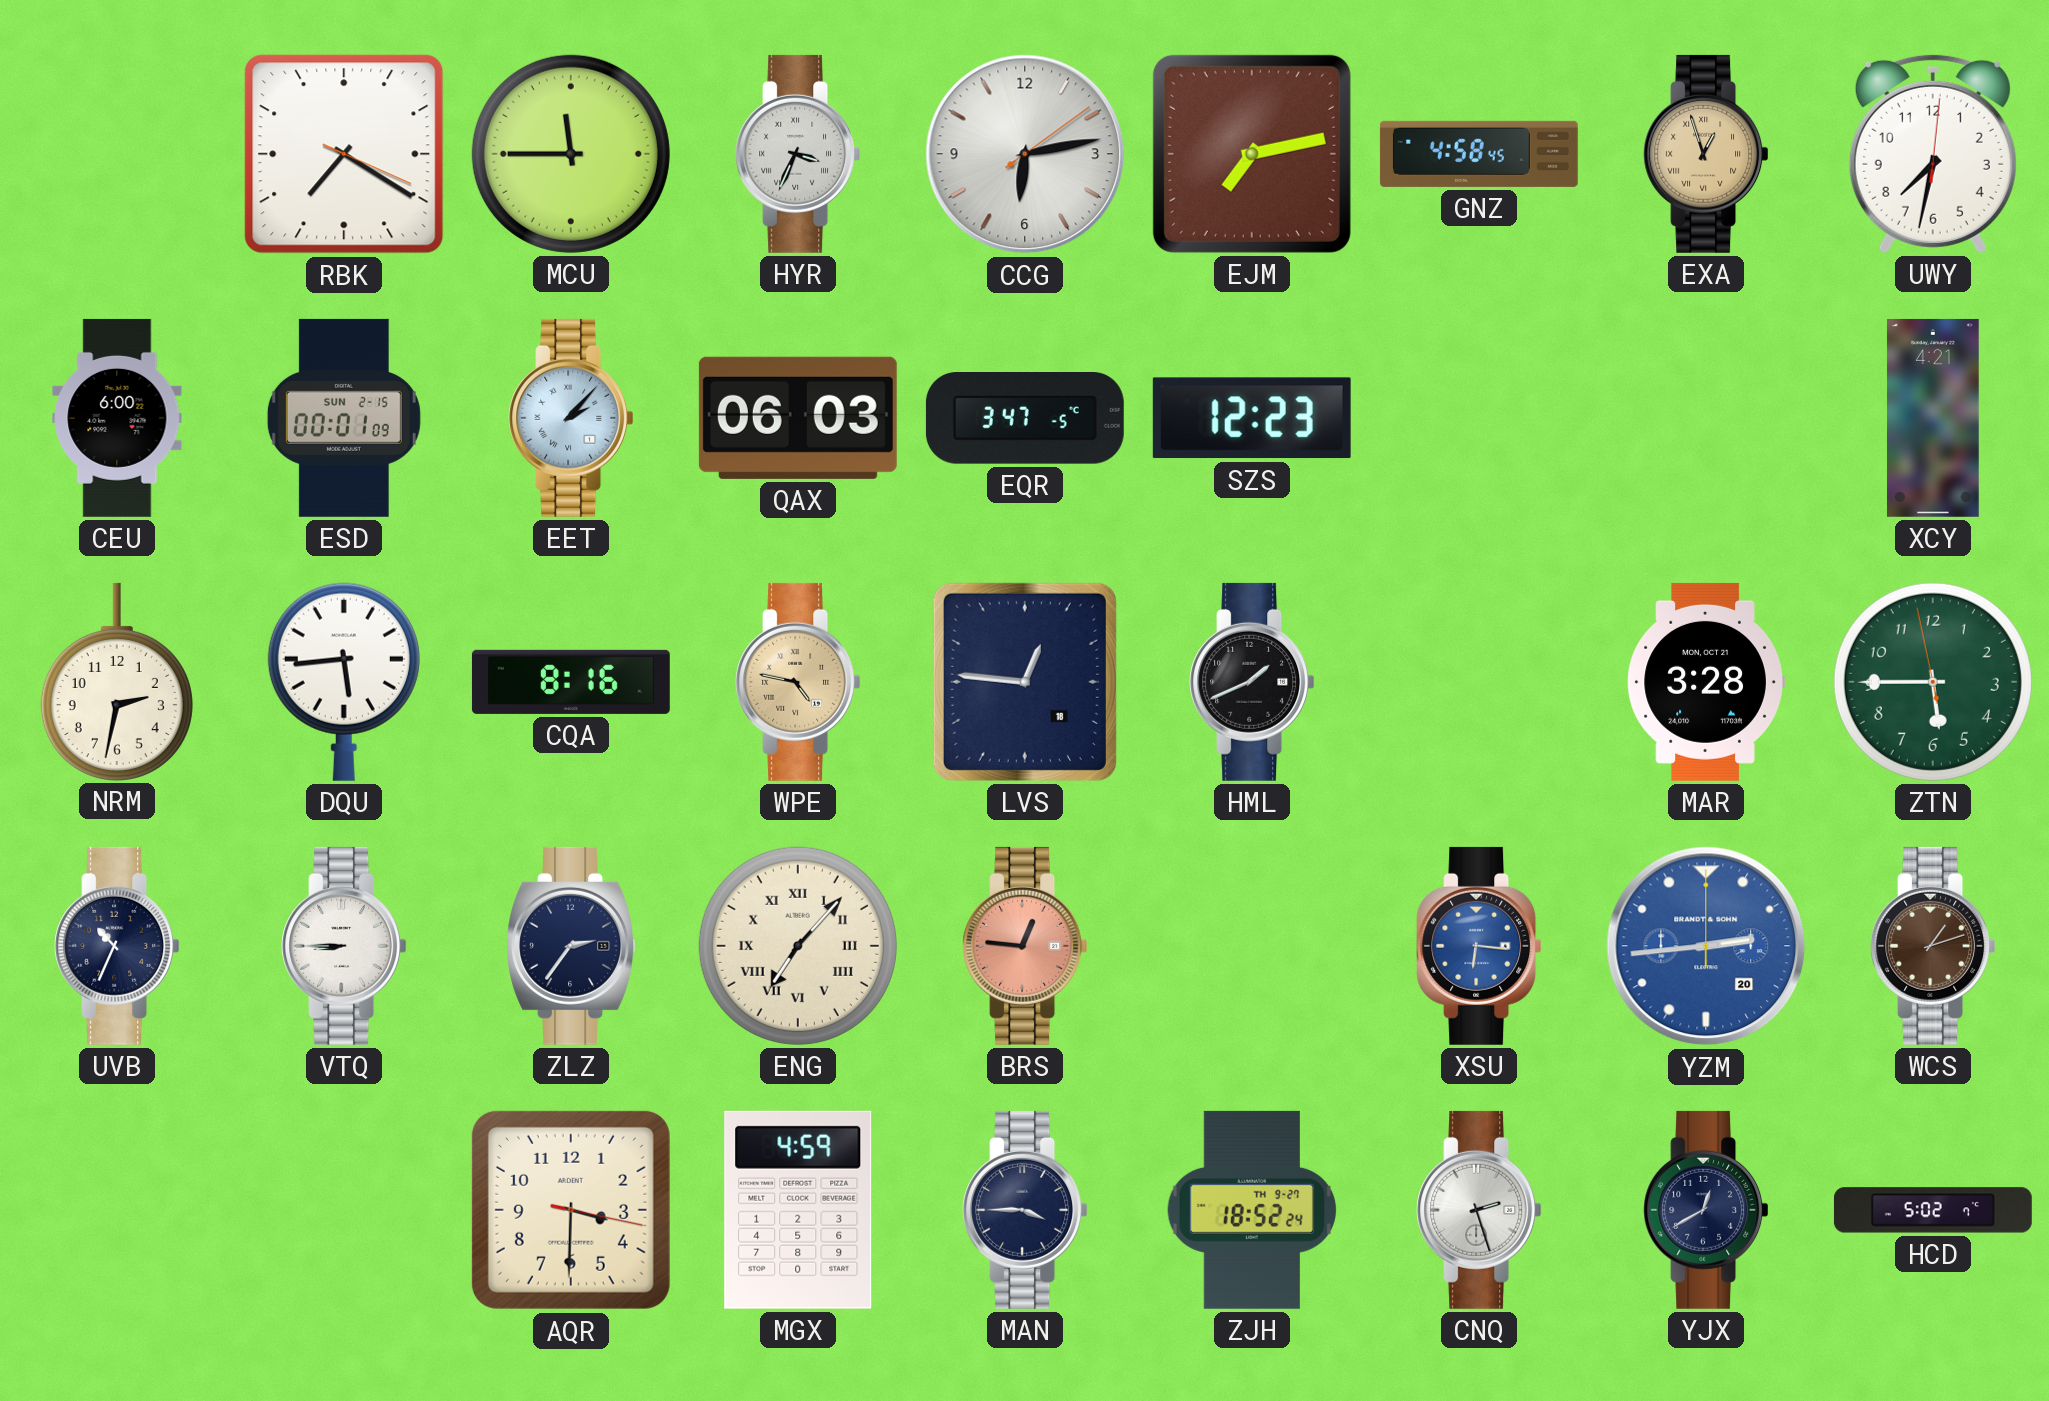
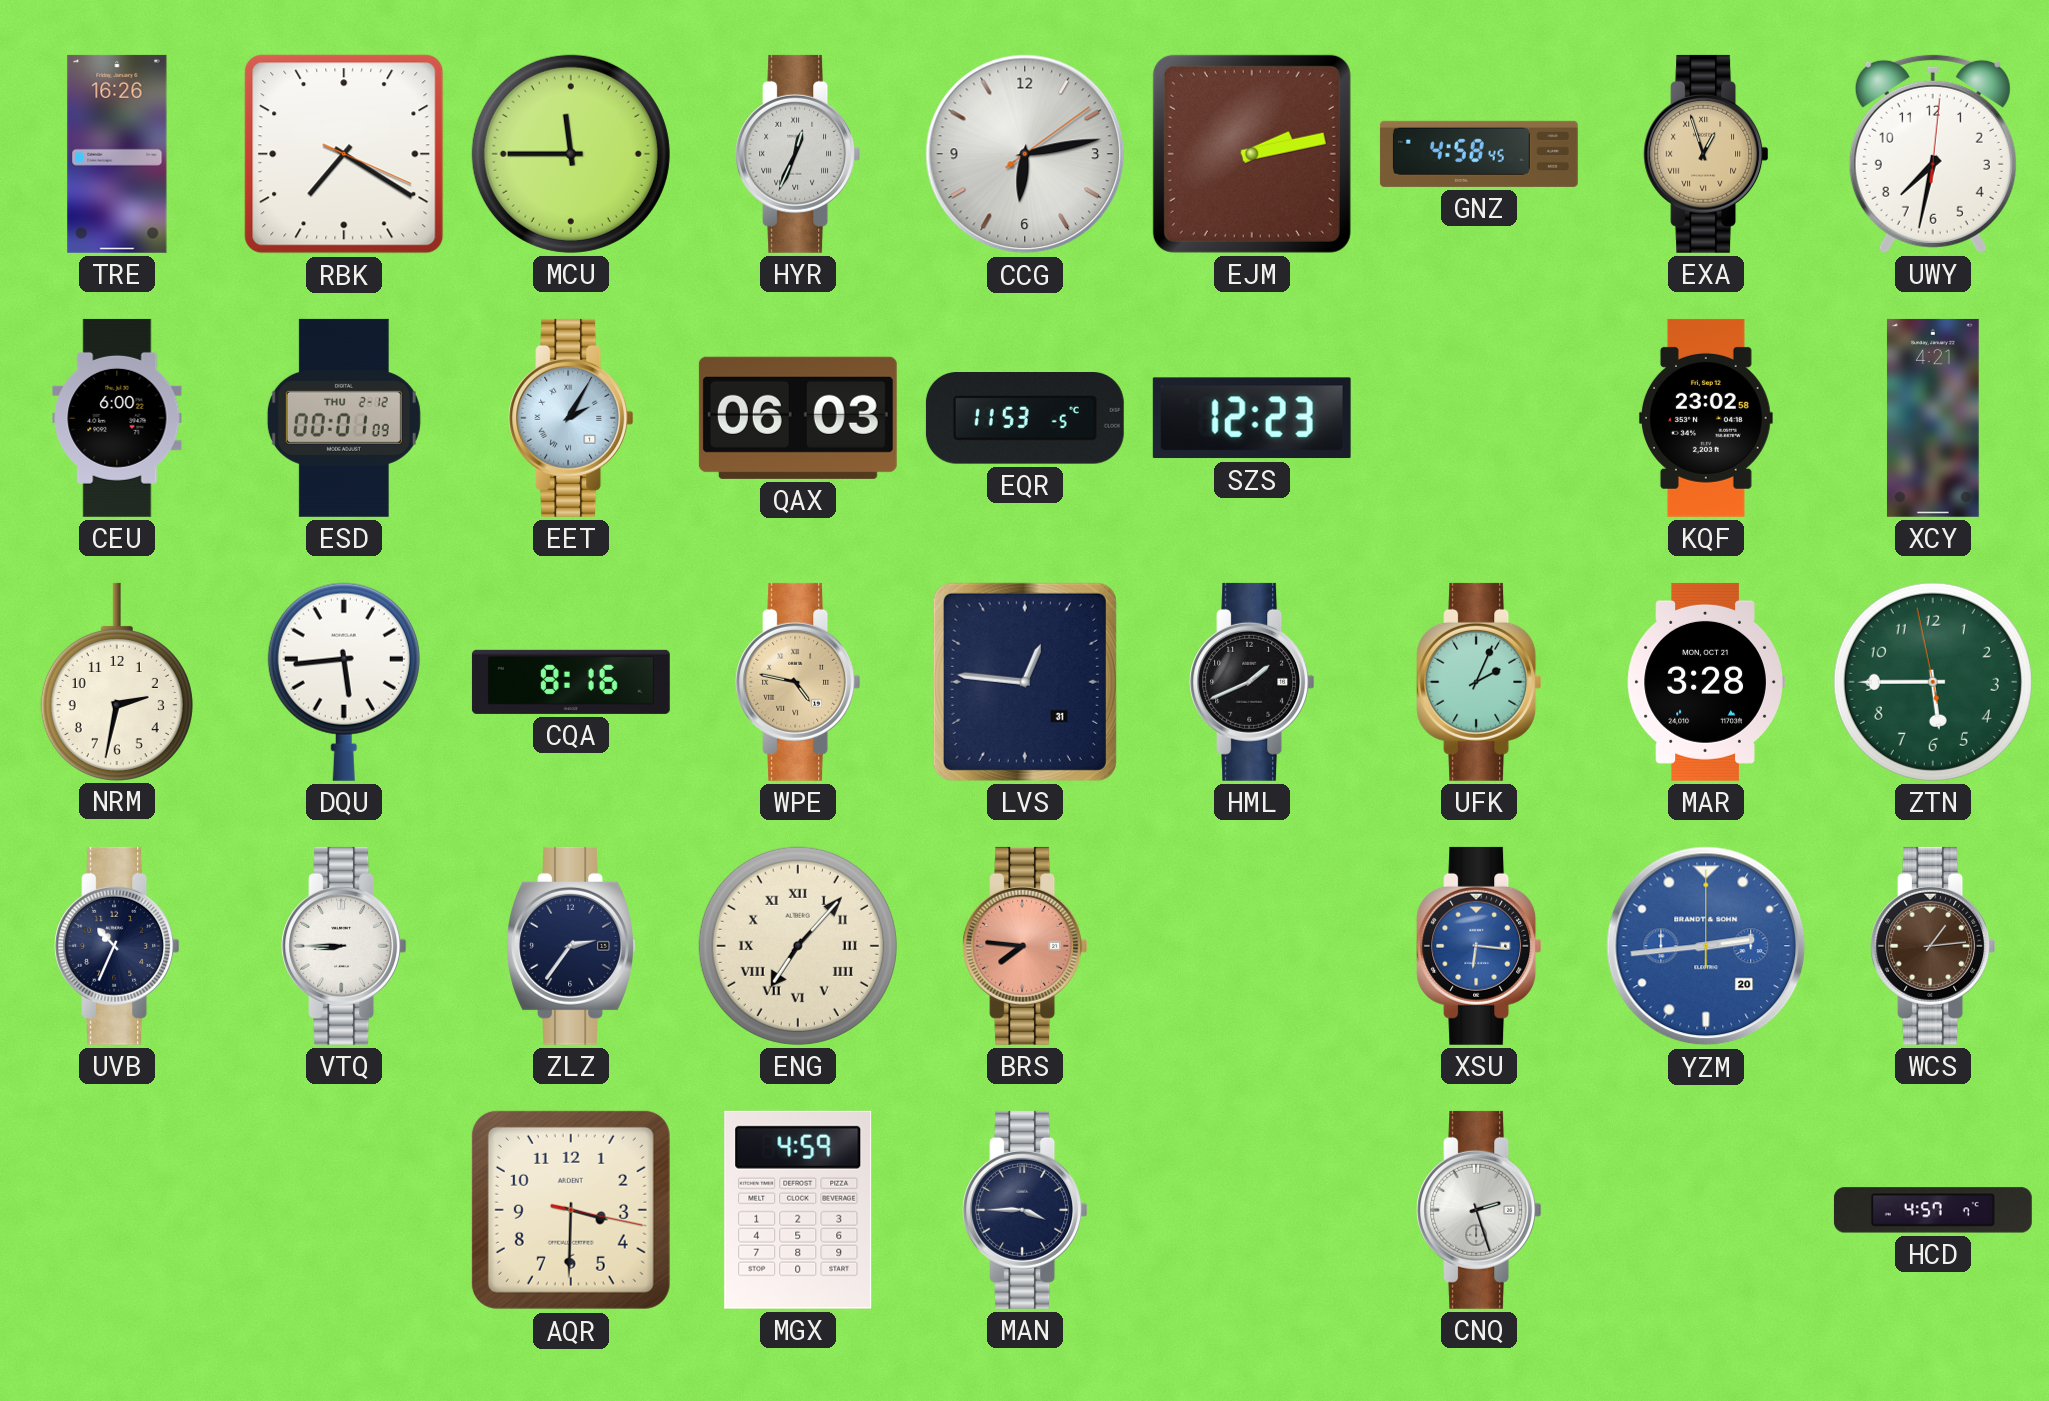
TRE: none -> 16:26 (117, 154)
HYR: 3:34 -> 12:34 (798, 154)
EJM: 7:13 -> 2:13 (1252, 154)
ESD date: SUN 2-15 -> THU 2-12 (344, 418)
EET: 2:07 -> 2:05 (571, 418)
EQR: 3:47 -> 11:53 (1025, 419)
KQF: none -> 23:02 (1706, 418)
LVS date: 18 -> 31 (1025, 682)
UFK: none -> 2:04 (1479, 682)
BRS: 12:46 -> 7:46 (1025, 946)
WCS: 1:12 -> 1:14 (1933, 946)
ZJH: 18:52 -> none (1251, 1210)
YJX: 12:40 -> none (1706, 1210)
HCD: 5:02 -> 4:57 (1933, 1210)
